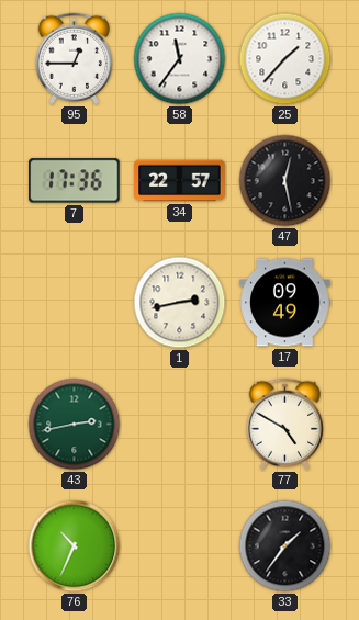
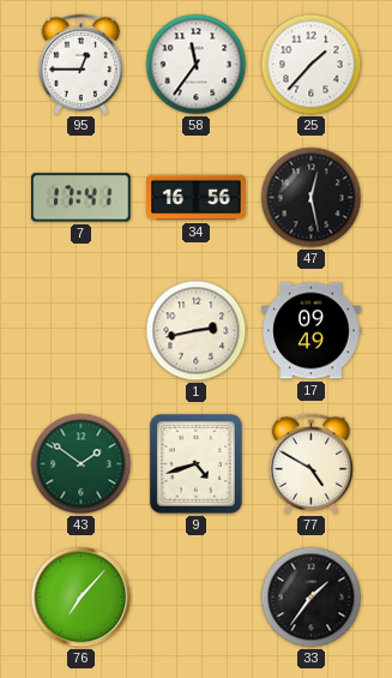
7: 17:36 -> 17:41 (82, 198)
34: 22:57 -> 16:56 (197, 198)
43: 2:43 -> 1:51 (82, 464)
9: none -> 4:42 (195, 464)
76: 10:34 -> 7:07 (82, 598)
